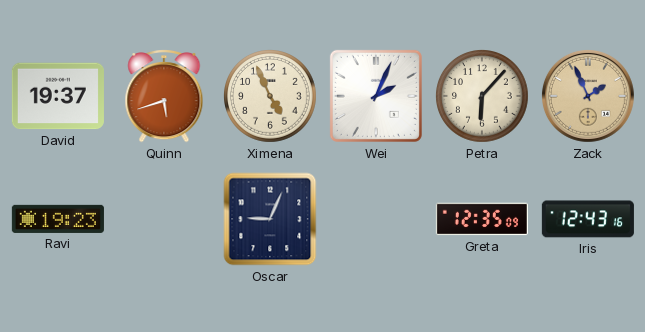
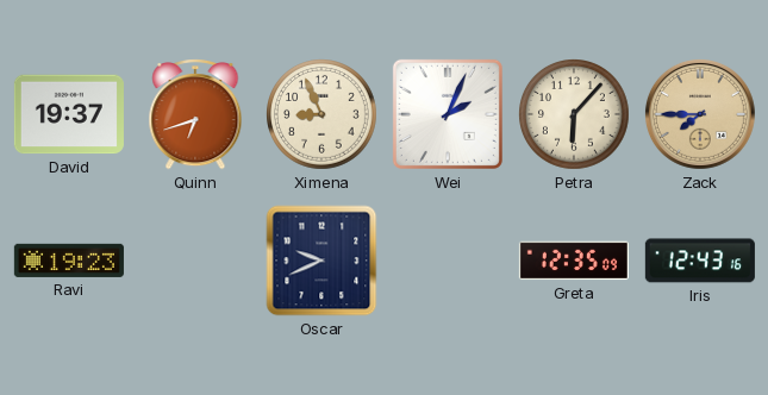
Quinn: 5:42 -> 6:42 (195, 115)
Ximena: 4:56 -> 8:56 (323, 115)
Zack: 1:56 -> 7:45 (700, 114)
Oscar: 9:04 -> 9:41 (321, 261)
